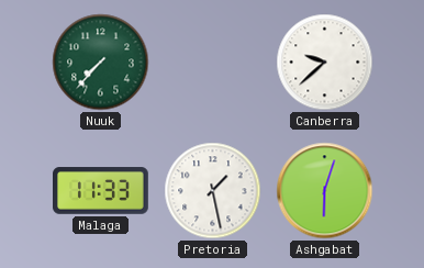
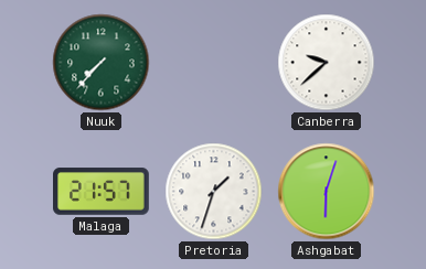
Malaga: 11:33 -> 21:57 (102, 192)
Pretoria: 1:28 -> 1:33 (214, 192)
